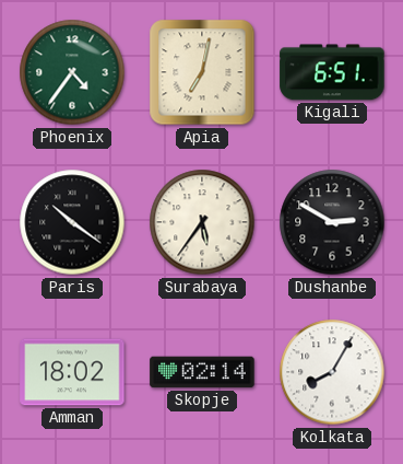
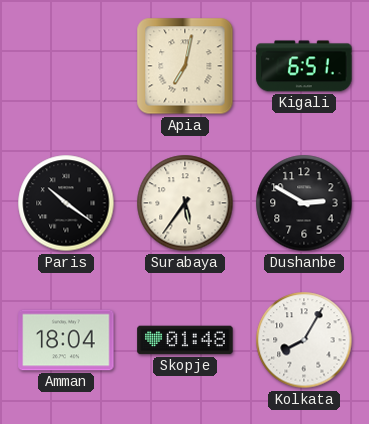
Phoenix: 4:36 -> none (72, 72)
Amman: 18:02 -> 18:04 (66, 340)
Skopje: 02:14 -> 01:48 (185, 340)
